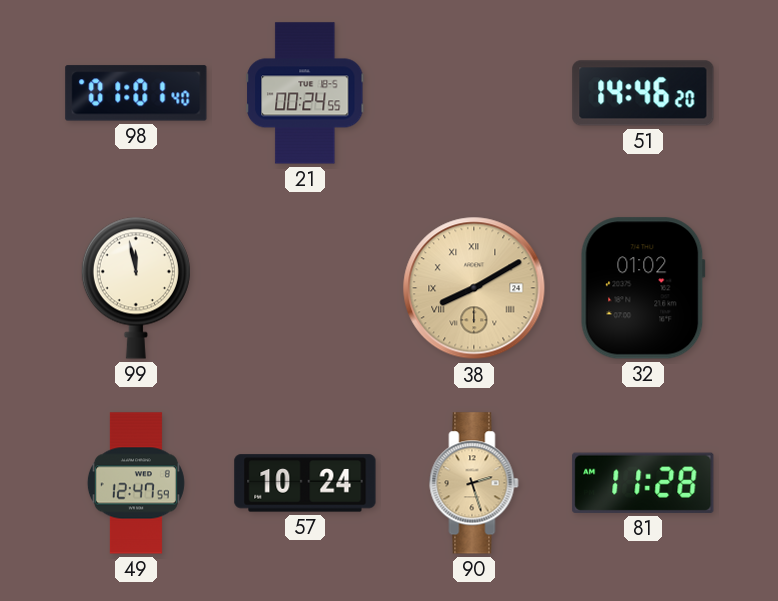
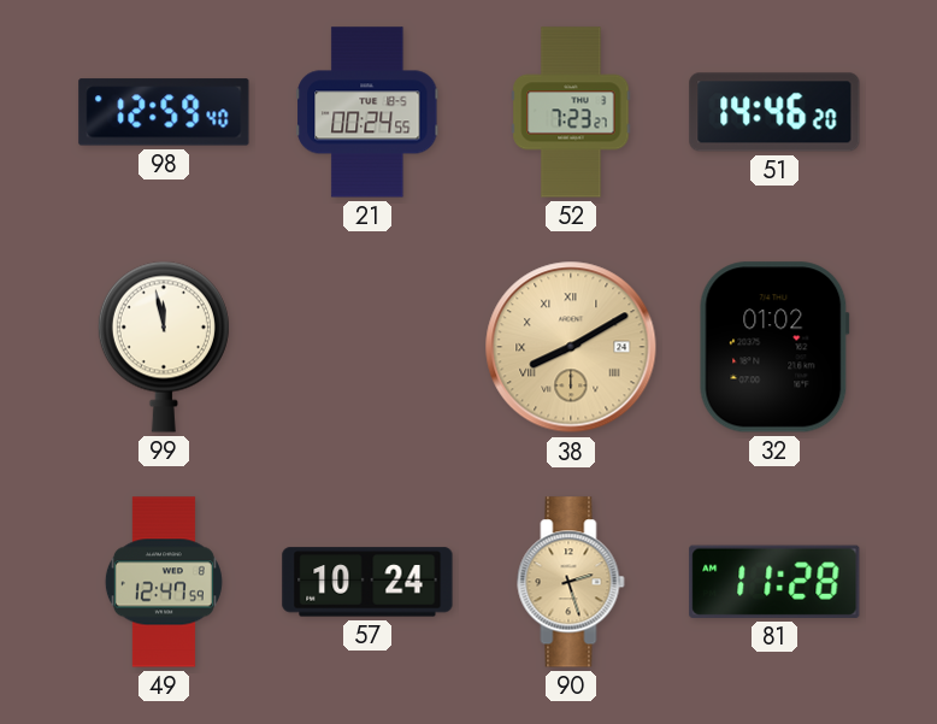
98: 01:01 -> 12:59 (164, 112)
52: none -> 7:23 (571, 112)
